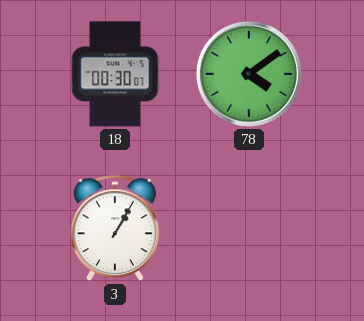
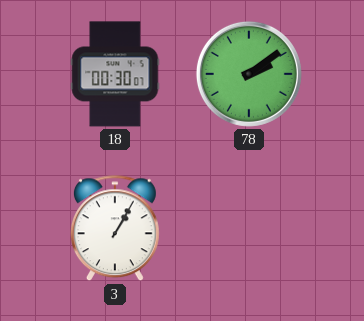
78: 4:09 -> 2:09 (249, 74)
